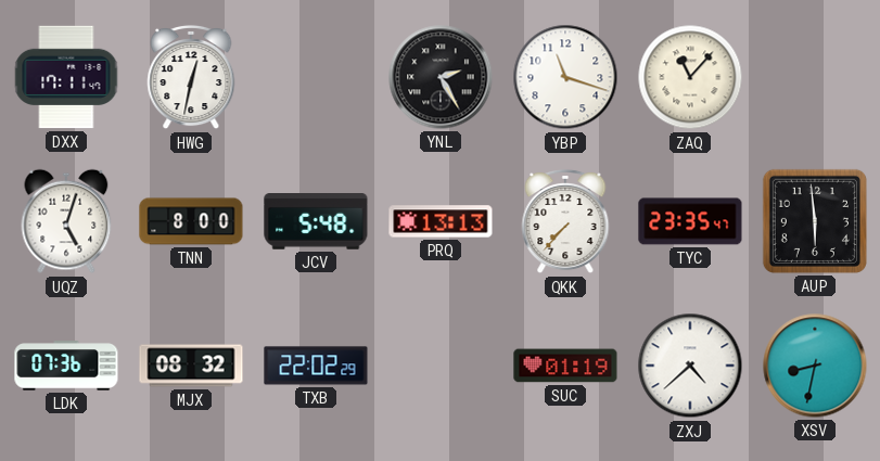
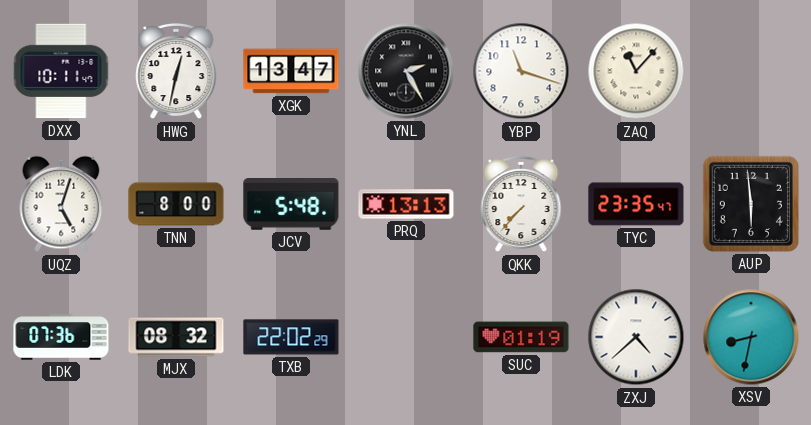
DXX: 17:11 -> 10:11 (61, 71)
XGK: none -> 13:47 (291, 71)
